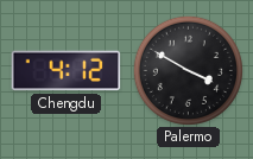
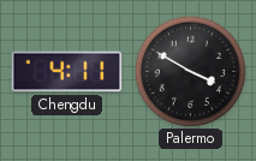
Chengdu: 4:12 -> 4:11 (67, 72)
